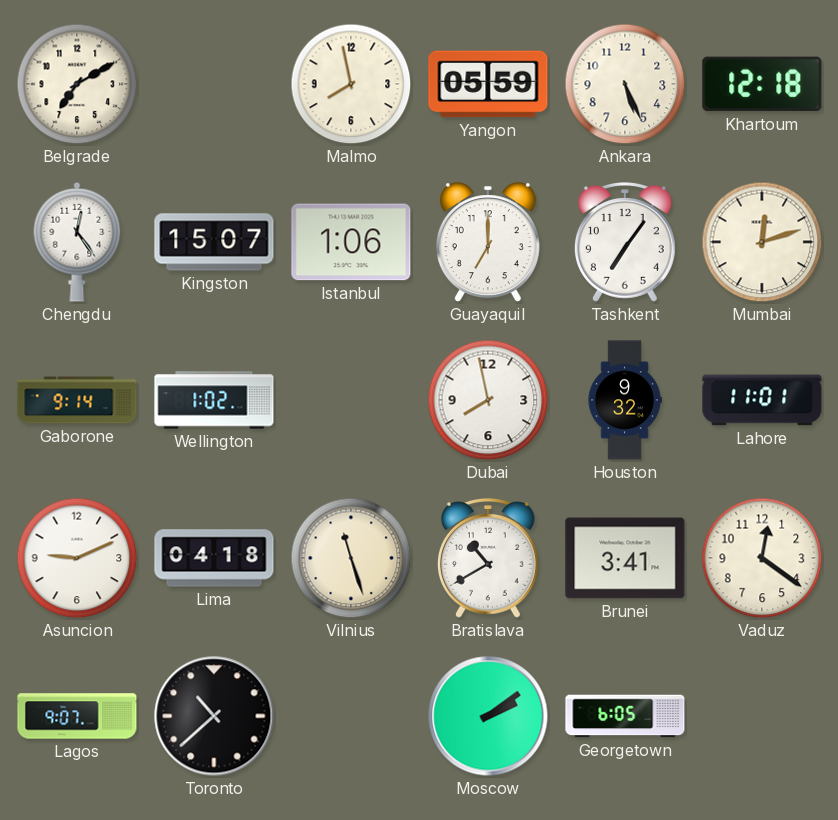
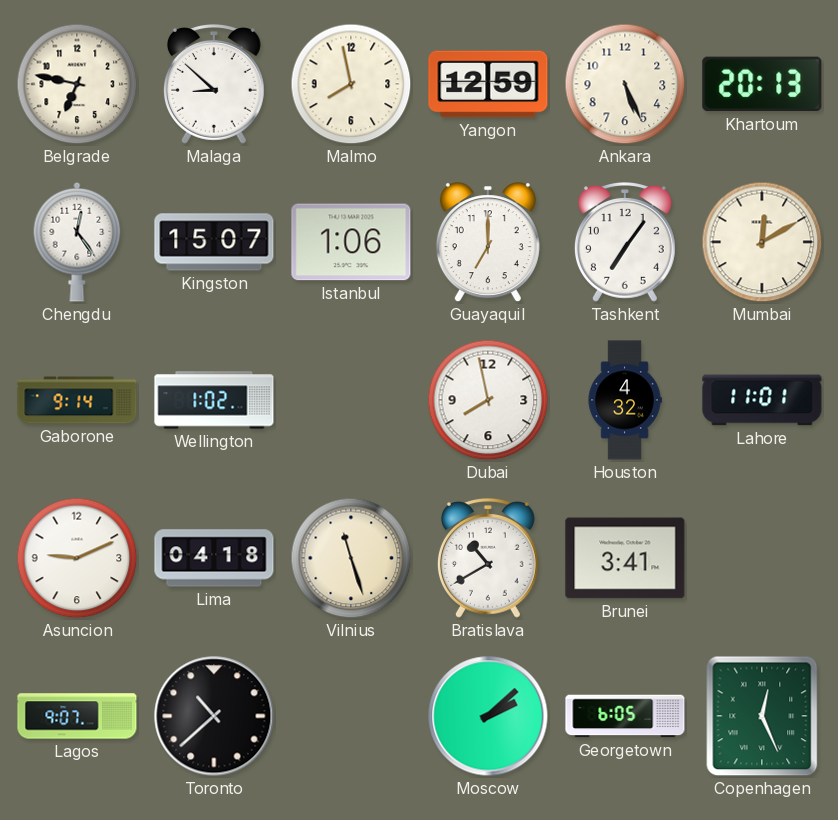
Belgrade: 7:10 -> 6:47 (77, 84)
Malaga: none -> 8:52 (214, 85)
Yangon: 05:59 -> 12:59 (488, 84)
Khartoum: 12:18 -> 20:13 (762, 84)
Mumbai: 12:12 -> 12:10 (762, 242)
Houston: 9:32 -> 4:32 (625, 400)
Vaduz: 12:21 -> none (762, 558)
Moscow: 2:09 -> 2:08 (488, 716)
Copenhagen: none -> 12:26 (762, 716)
